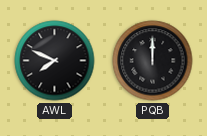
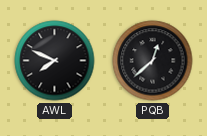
PQB: 12:00 -> 12:38 (153, 61)
